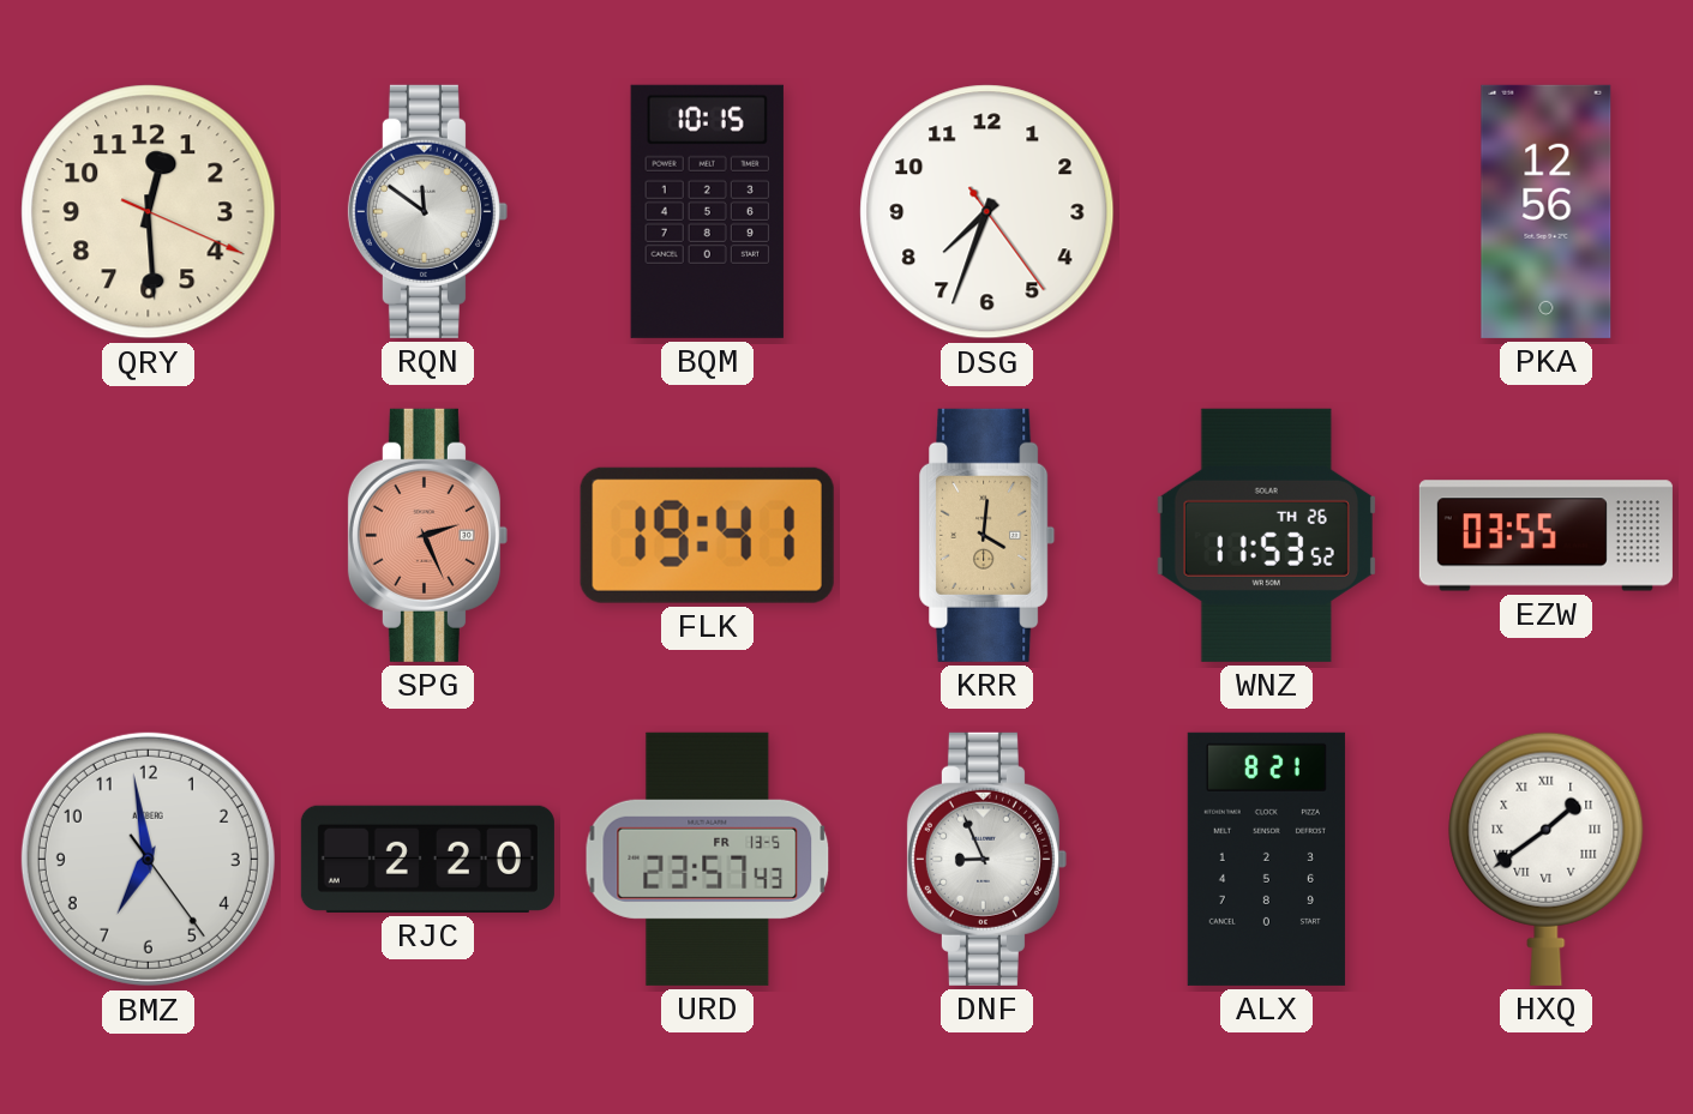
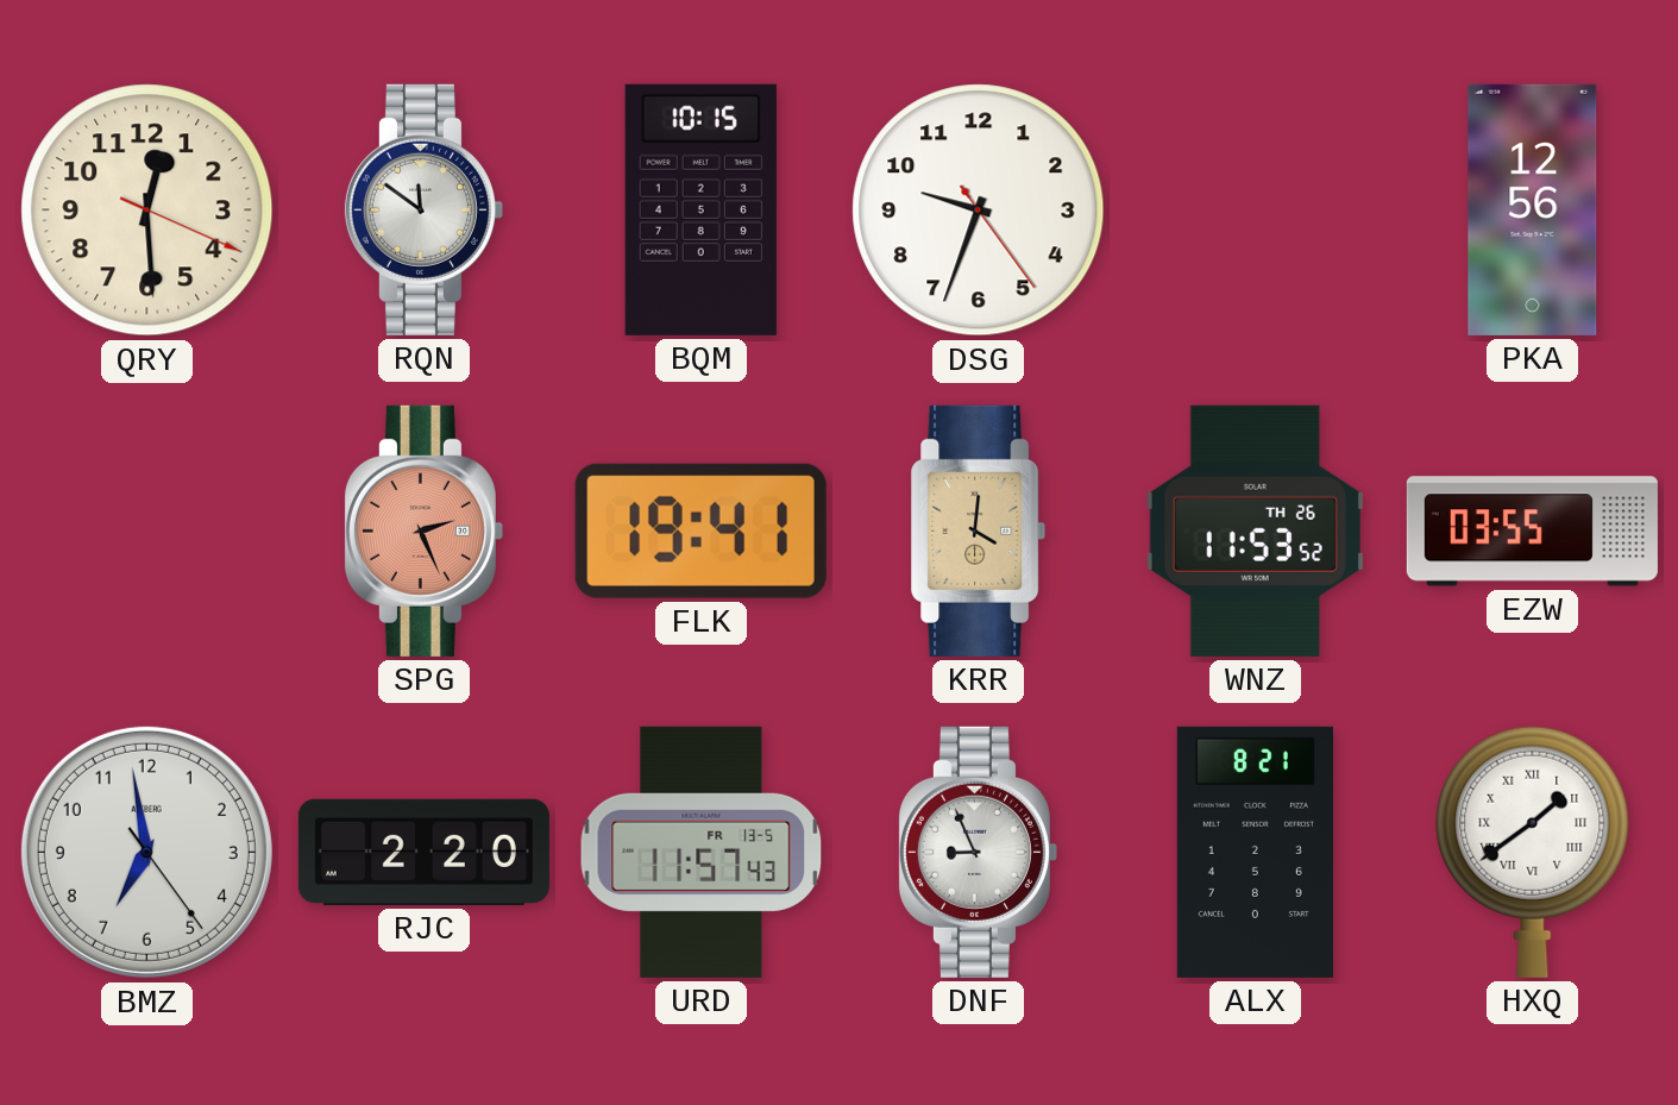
DSG: 7:33 -> 9:33 (979, 211)
URD: 23:57 -> 11:57 (702, 852)
